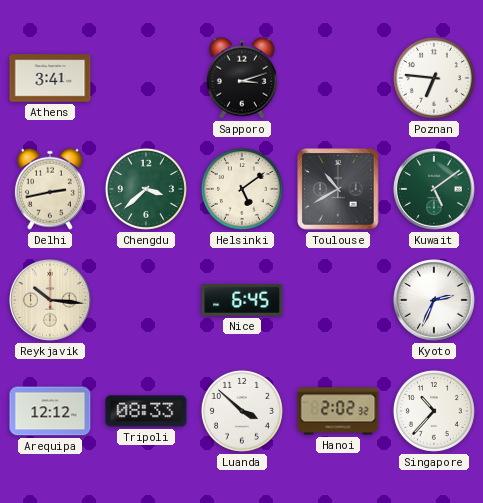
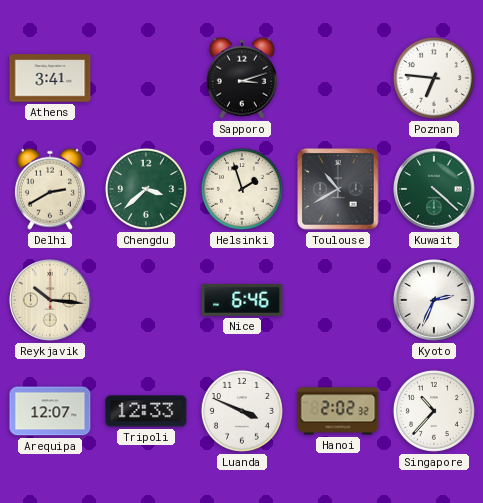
Delhi: 2:43 -> 2:40 (50, 189)
Helsinki: 5:09 -> 1:57 (242, 189)
Kuwait: 5:09 -> 4:22 (434, 189)
Nice: 6:45 -> 6:46 (242, 300)
Arequipa: 12:12 -> 12:07 (50, 411)
Tripoli: 08:33 -> 12:33 (146, 411)
Luanda: 3:52 -> 3:49 (242, 411)
